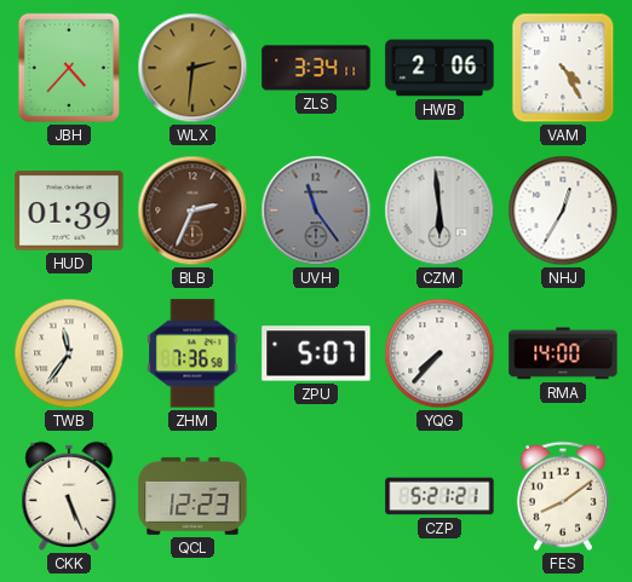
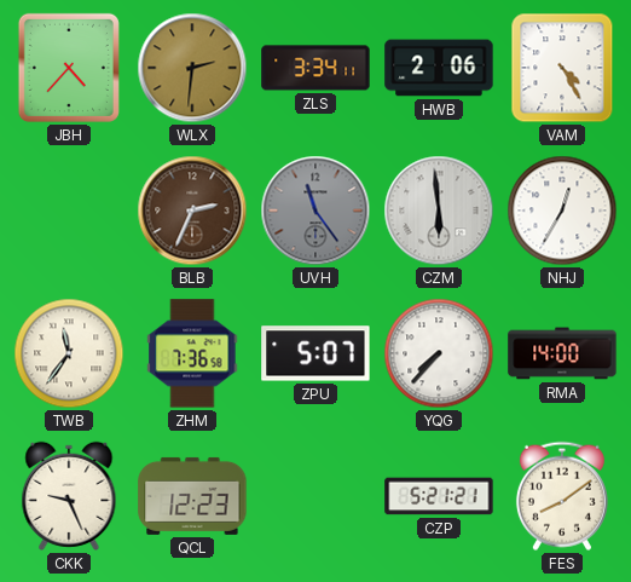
HUD: 01:39 -> none (69, 211)
CKK: 5:26 -> 9:26 (69, 496)
